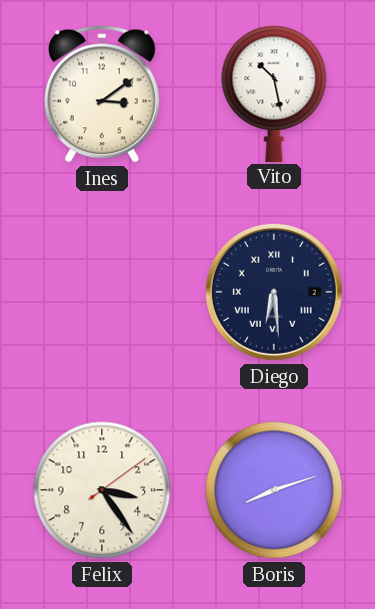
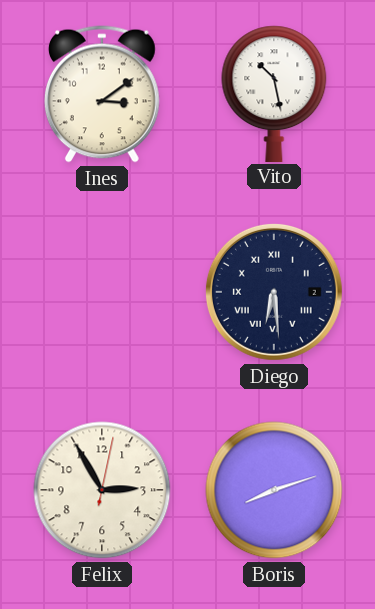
Felix: 3:24 -> 2:55 (102, 490)
